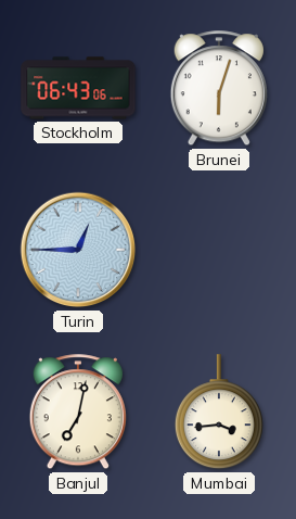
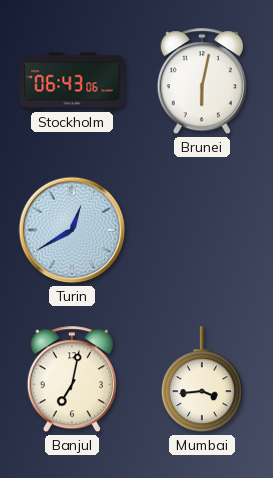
Brunei: 6:03 -> 6:02 (202, 82)
Turin: 12:45 -> 12:40 (72, 230)
